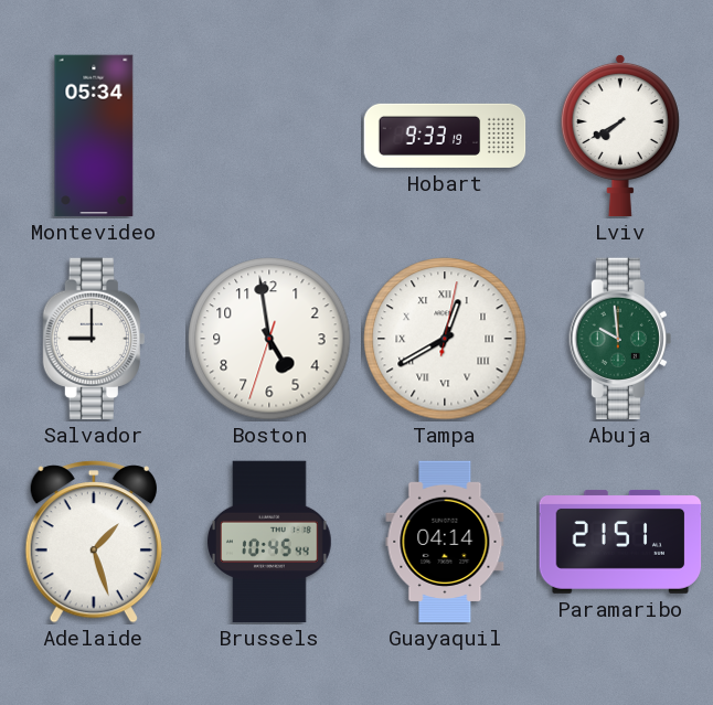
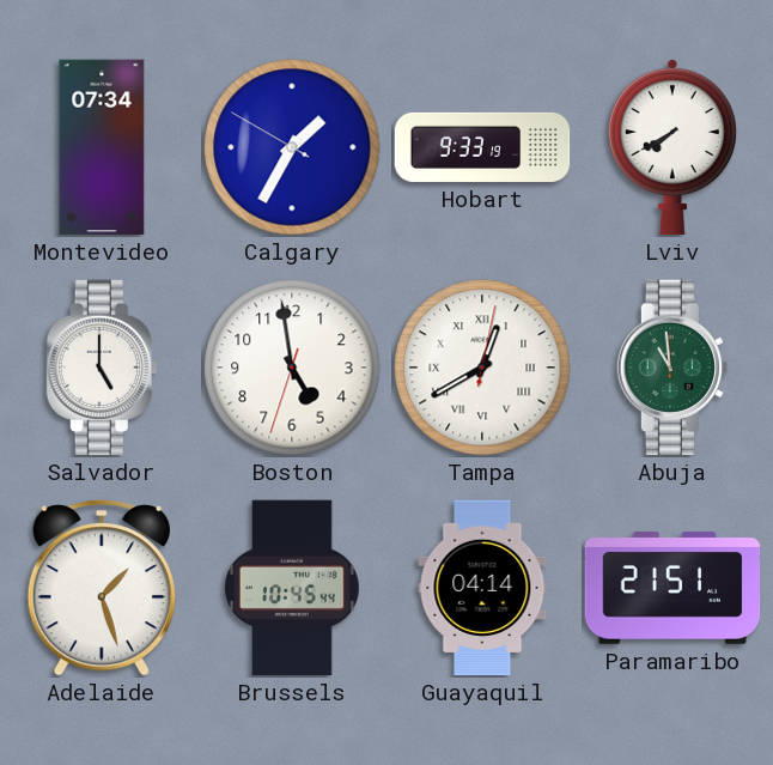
Montevideo: 05:34 -> 07:34 (102, 147)
Calgary: none -> 1:34 (292, 147)
Salvador: 9:00 -> 5:00 (102, 368)
Abuja: 9:59 -> 10:59 (672, 368)
